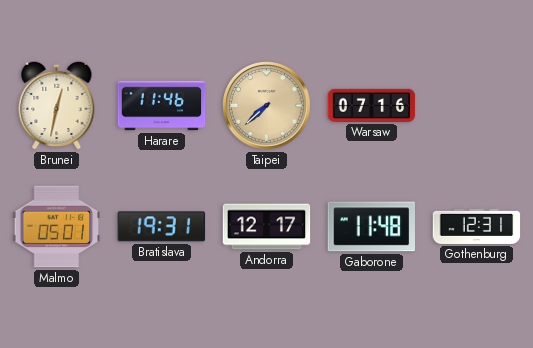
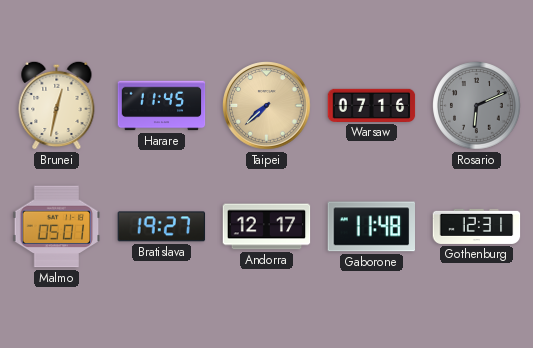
Harare: 11:46 -> 11:45 (162, 106)
Rosario: none -> 6:11 (477, 106)
Bratislava: 19:31 -> 19:27 (162, 227)
